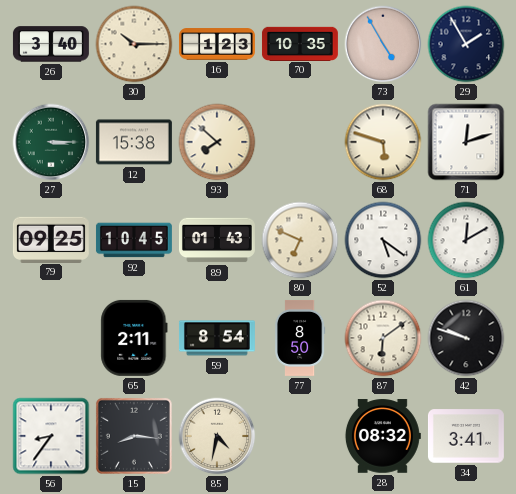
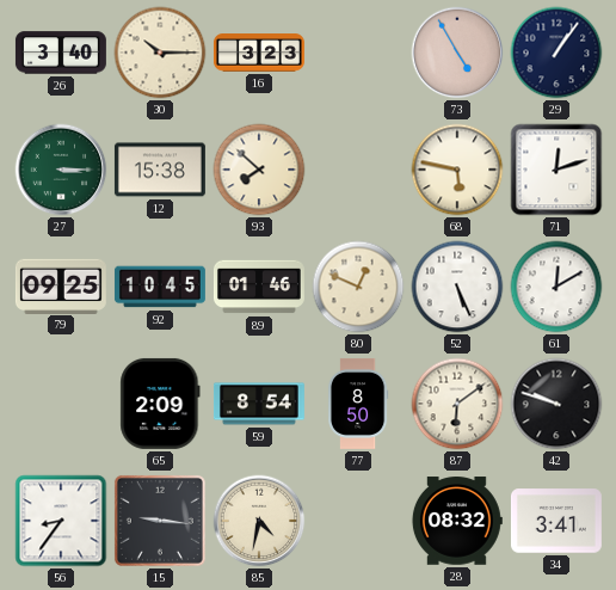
16: 1:23 -> 3:23 (259, 53)
70: 10:35 -> none (300, 43)
29: 1:55 -> 1:06 (556, 53)
68: 5:48 -> 5:47 (457, 170)
89: 01:43 -> 01:46 (259, 287)
80: 6:49 -> 12:49 (358, 287)
52: 5:21 -> 5:26 (457, 287)
65: 2:11 -> 2:09 (160, 404)
15: 8:16 -> 9:16 (160, 521)
